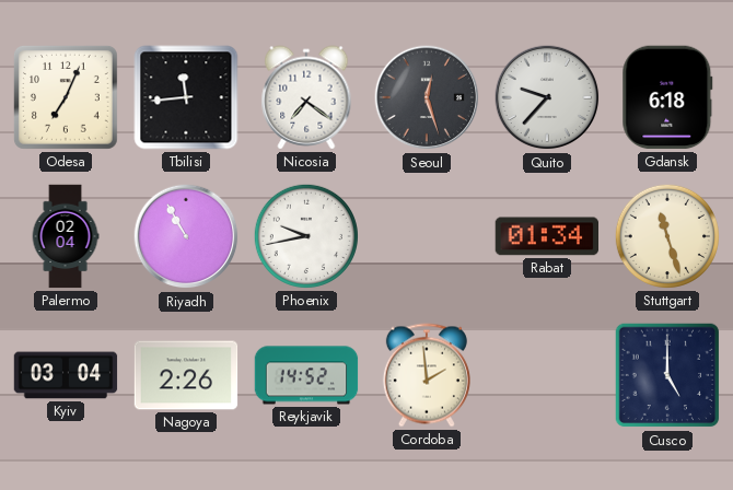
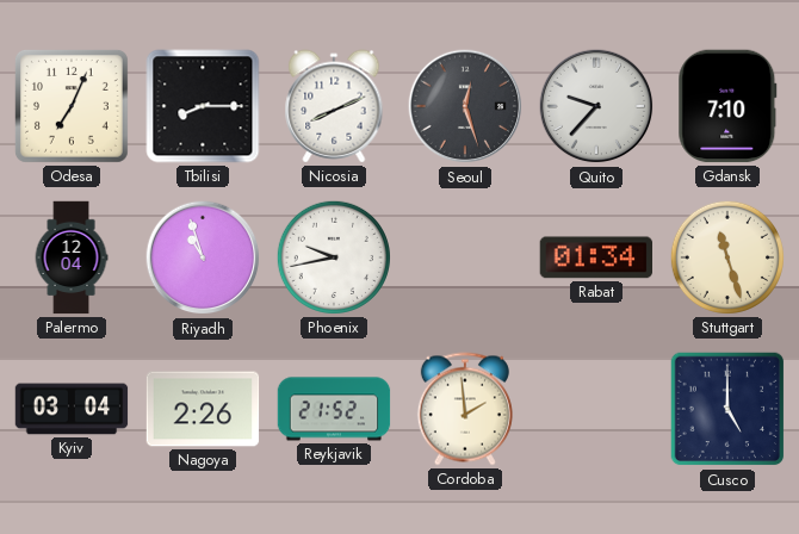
Tbilisi: 11:44 -> 8:15 (203, 106)
Nicosia: 7:21 -> 8:11 (334, 106)
Gdansk: 6:18 -> 7:10 (727, 106)
Palermo: 02:04 -> 12:04 (72, 257)
Riyadh: 10:55 -> 10:57 (203, 257)
Reykjavik: 14:52 -> 21:52 (334, 409)
